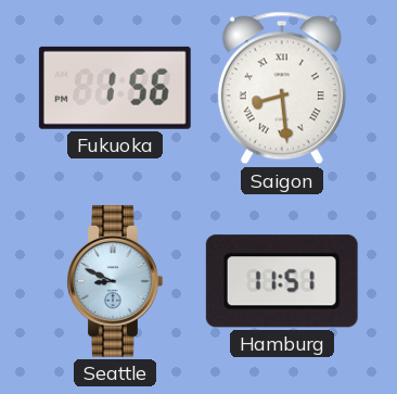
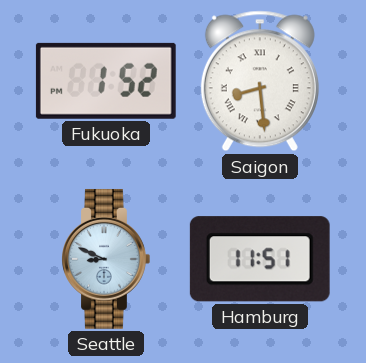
Fukuoka: 1:56 -> 1:52 (106, 81)
